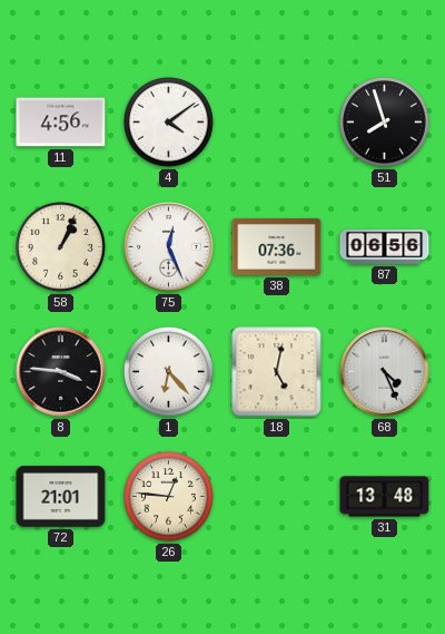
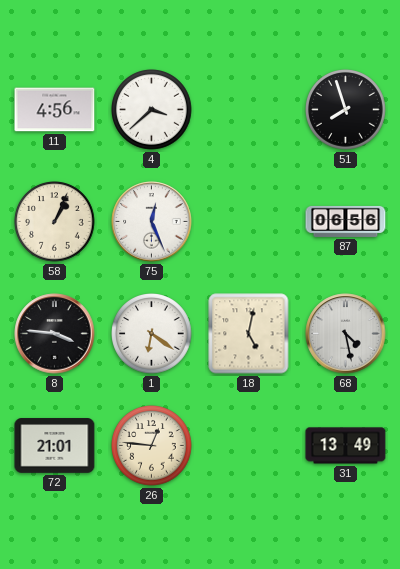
4: 4:09 -> 3:38 (152, 110)
38: 07:36 -> none (277, 246)
1: 6:23 -> 6:21 (152, 334)
68: 4:26 -> 4:28 (346, 334)
31: 13:48 -> 13:49 (346, 446)
